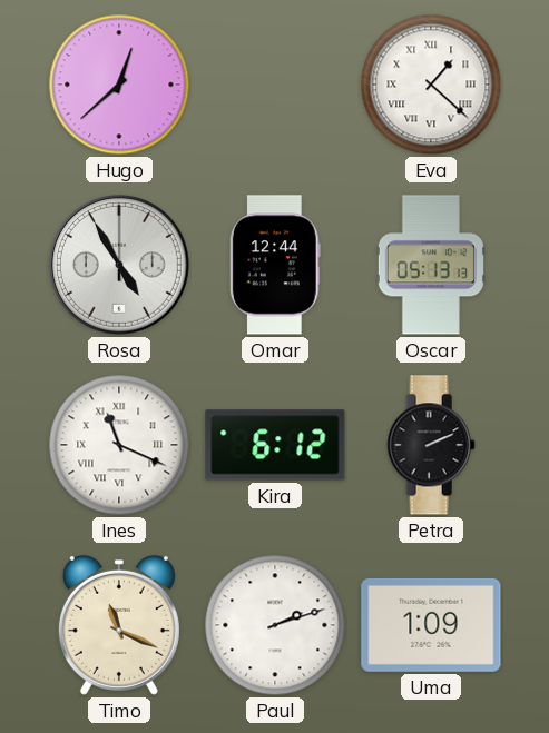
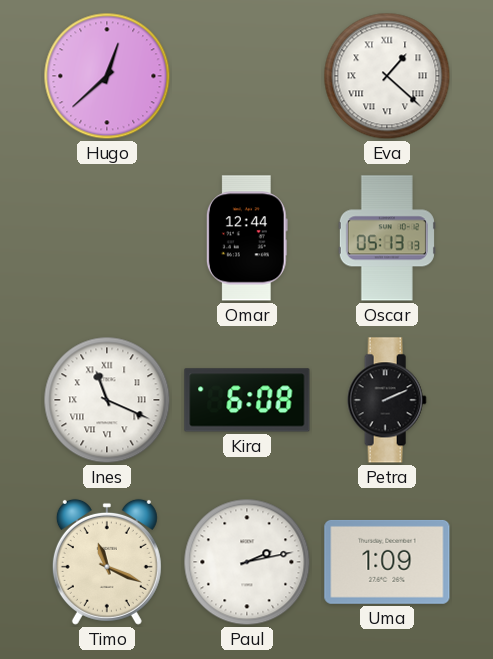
Rosa: 4:55 -> none (119, 265)
Kira: 6:12 -> 6:08 (247, 400)
Paul: 2:12 -> 2:13 (247, 562)
